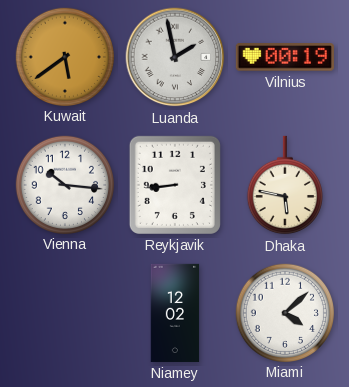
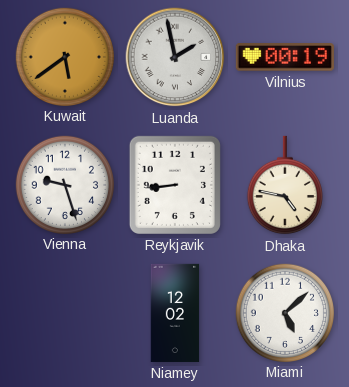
Vienna: 10:16 -> 9:27 (64, 184)
Dhaka: 5:47 -> 4:47 (285, 185)
Miami: 4:08 -> 5:08 (284, 312)
